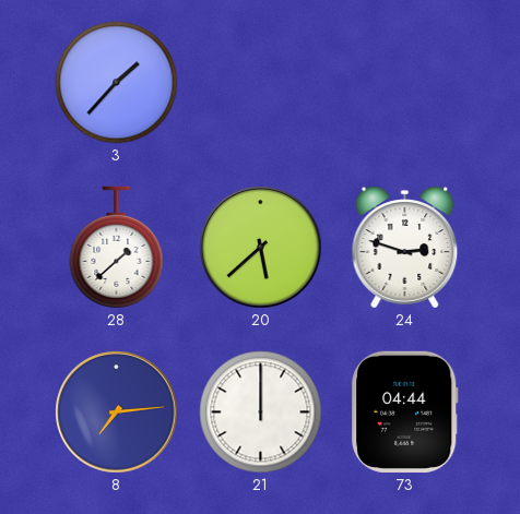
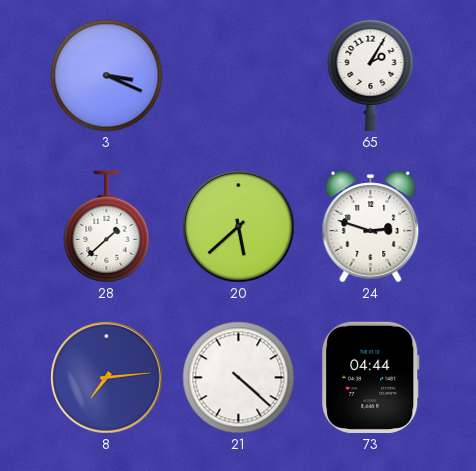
3: 1:37 -> 3:19 (107, 76)
65: none -> 2:05 (371, 75)
21: 12:00 -> 4:22 (239, 378)
